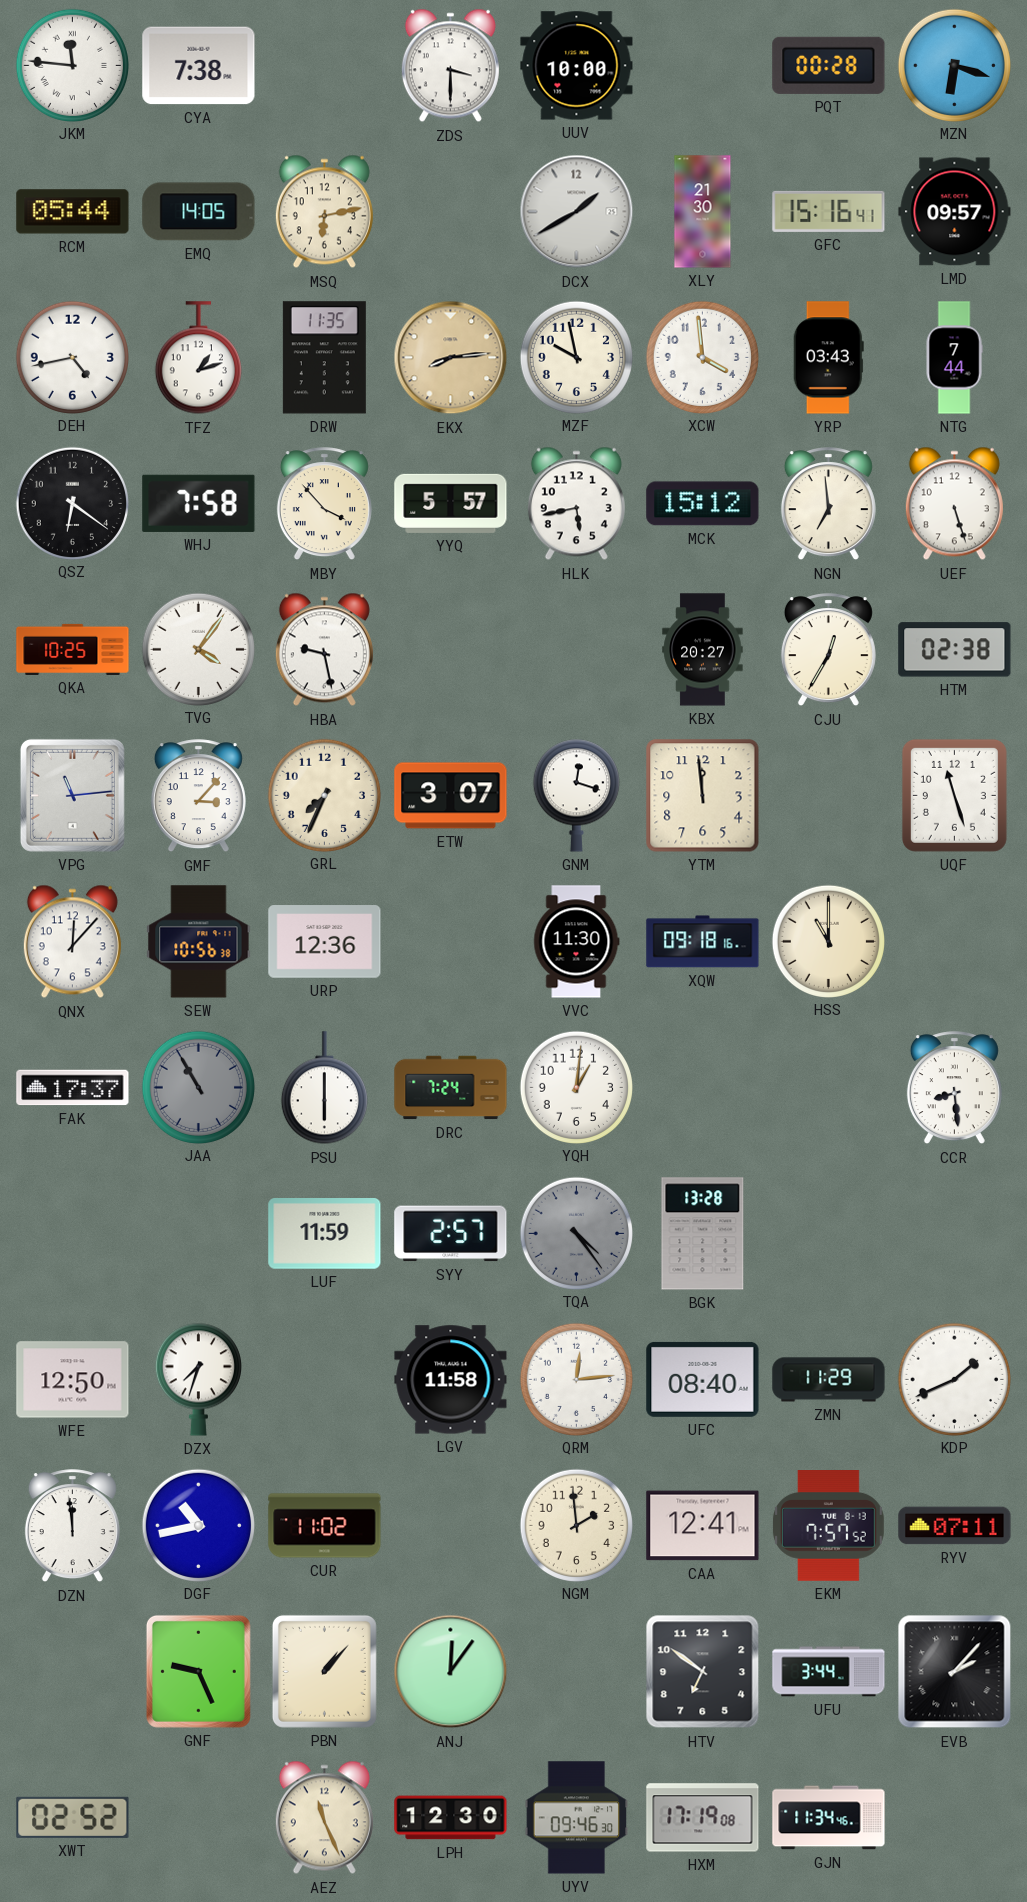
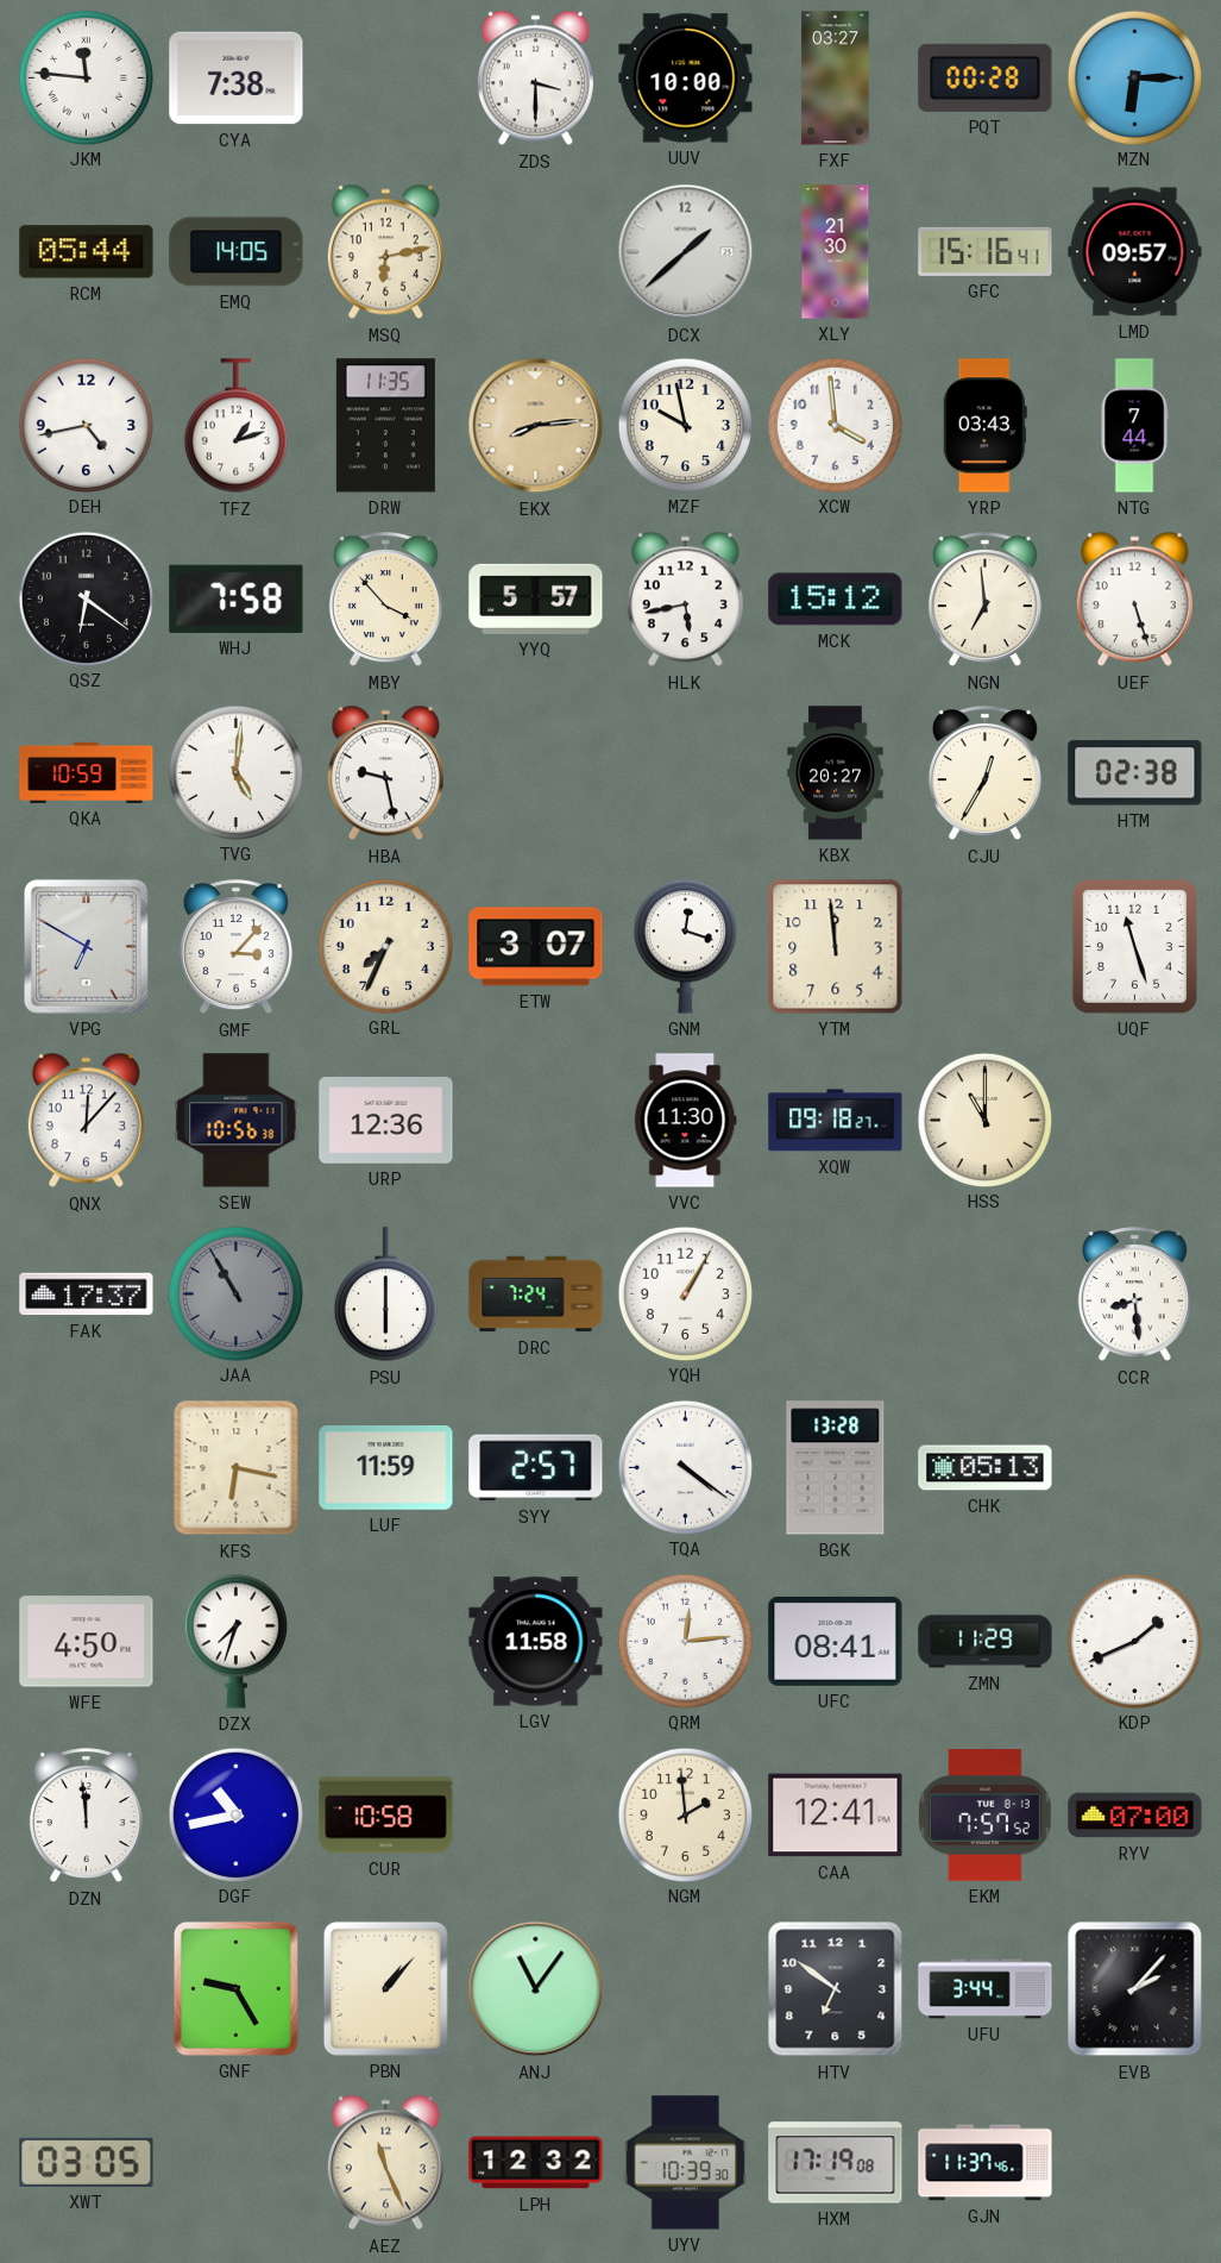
FXF: none -> 03:27 (836, 79)
MZN: 6:18 -> 6:15 (1134, 77)
DCX: 1:40 -> 1:38 (686, 252)
QKA: 10:25 -> 10:59 (87, 772)
TVG: 4:06 -> 5:01 (235, 772)
VPG: 11:14 -> 6:50 (86, 946)
XQW: 09:18:16 -> 09:18:27 (836, 1121)
YQH: 1:01 -> 1:05 (685, 1293)
KFS: none -> 6:17 (237, 1468)
TQA: 4:24 -> 4:21 (685, 1467)
TQA dial: grey -> white (685, 1467)
CHK: none -> 05:13 (986, 1468)
WFE: 12:50 -> 4:50 (87, 1642)
UFC: 08:40 -> 08:41 (836, 1641)
CUR: 11:02 -> 10:58 (386, 1816)
RYV: 07:11 -> 07:00 (1135, 1816)
GNF: 9:26 -> 9:25 (235, 1988)
ANJ: 12:06 -> 11:06 (536, 1989)
XWT: 02:52 -> 03:05 (87, 2162)
LPH: 12:30 -> 12:32 (536, 2163)
UYV: 09:46 -> 10:39 (686, 2163)
GJN: 11:34 -> 11:37 (986, 2163)
